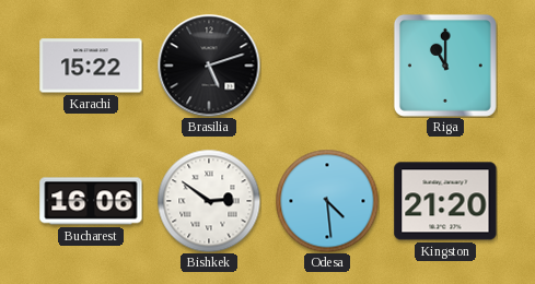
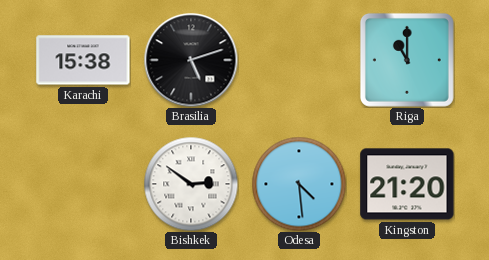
Karachi: 15:22 -> 15:38 (83, 60)
Bucharest: 16:06 -> none (91, 201)
